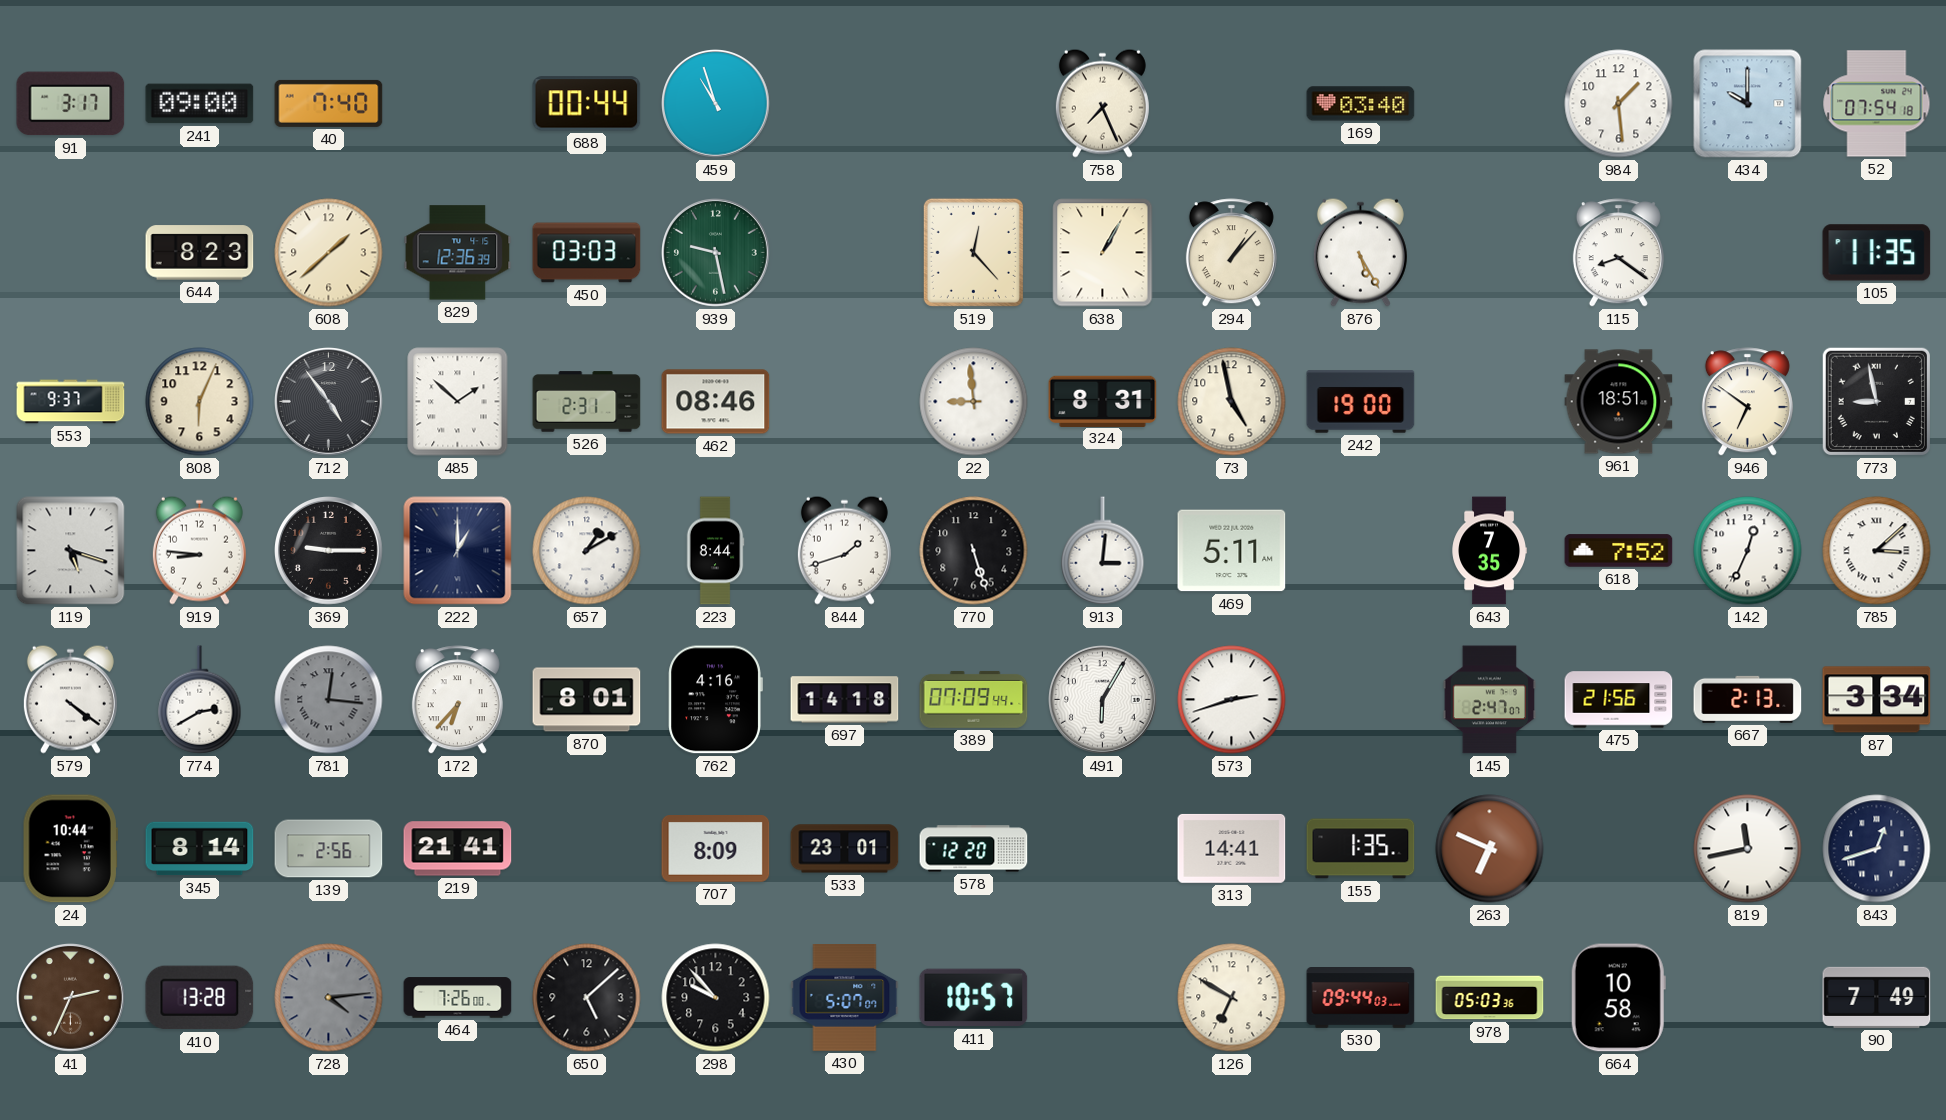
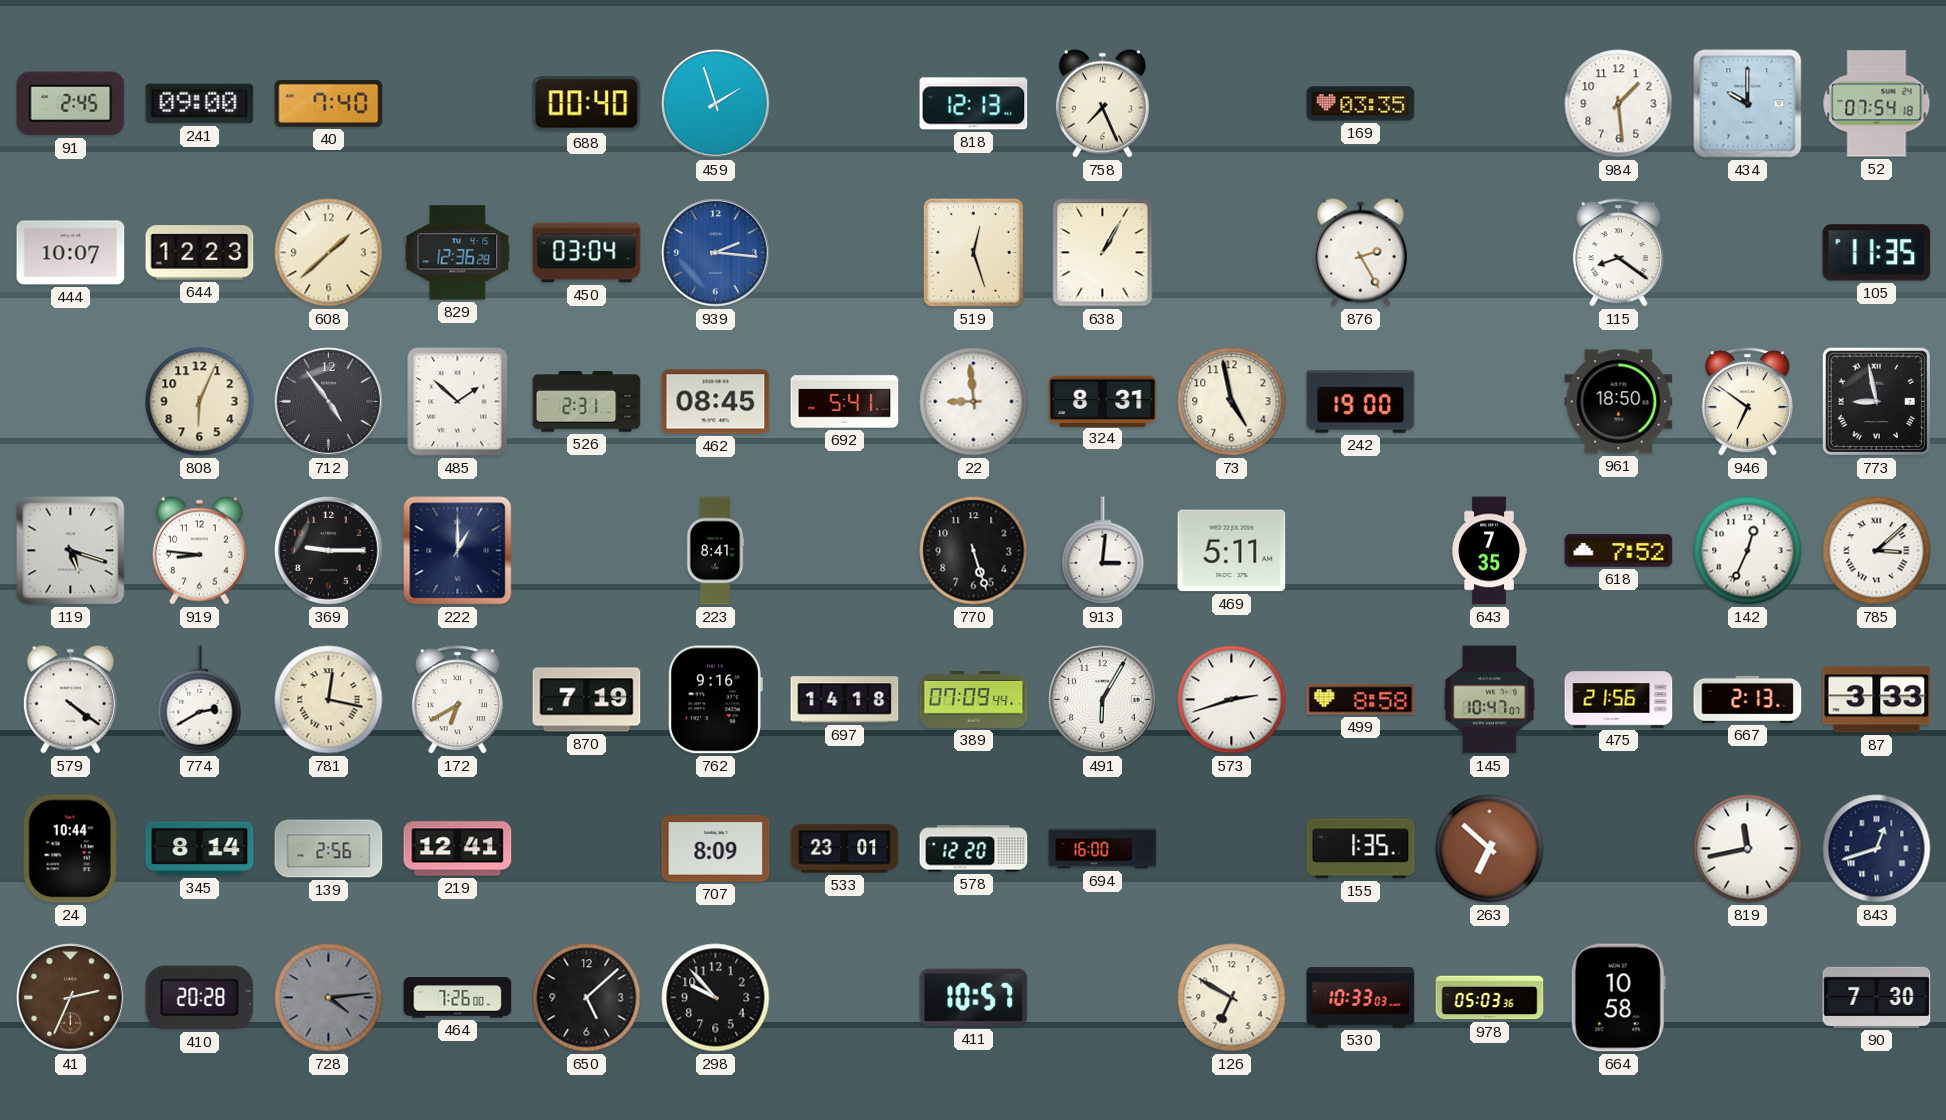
91: 3:17 -> 2:45 (71, 104)
688: 00:44 -> 00:40 (587, 104)
459: 10:57 -> 1:57 (716, 104)
818: none -> 12:13 (974, 104)
169: 03:40 -> 03:35 (1361, 104)
444: none -> 10:07 (71, 253)
644: 8:23 -> 12:23 (200, 253)
829: 12:36:39 -> 12:36:28 (458, 253)
450: 03:03 -> 03:04 (587, 253)
939: 9:28 -> 2:16 (716, 253)
939 dial: green -> blue (716, 253)
519: 12:23 -> 12:27 (973, 252)
294: 1:07 -> none (1231, 253)
876: 5:25 -> 2:25 (1360, 252)
553: 9:37 -> none (71, 402)
462: 08:46 -> 08:45 (716, 402)
692: none -> 5:41 (845, 402)
961: 18:51 -> 18:50 (1619, 402)
657: 1:10 -> none (587, 551)
223: 8:44 -> 8:41 (715, 551)
844: 1:42 -> none (844, 550)
781: 12:16 -> 12:17 (329, 700)
781 dial: grey -> cream (329, 700)
172: 6:37 -> 6:40 (457, 700)
870: 8:01 -> 7:19 (587, 700)
762: 4:16 -> 9:16 (715, 700)
499: none -> 8:58 (1361, 700)
145: 2:47 -> 10:47 (1490, 700)
87: 3:34 -> 3:33 (1877, 700)
219: 21:41 -> 12:41 (458, 849)
694: none -> 16:00 (1103, 849)
313: 14:41 -> none (1232, 848)
263: 6:49 -> 6:52 (1490, 849)
410: 13:28 -> 20:28 (200, 998)
430: 5:07 -> none (845, 998)
530: 09:44 -> 10:33 (1361, 998)
90: 7:49 -> 7:30 (1877, 997)
